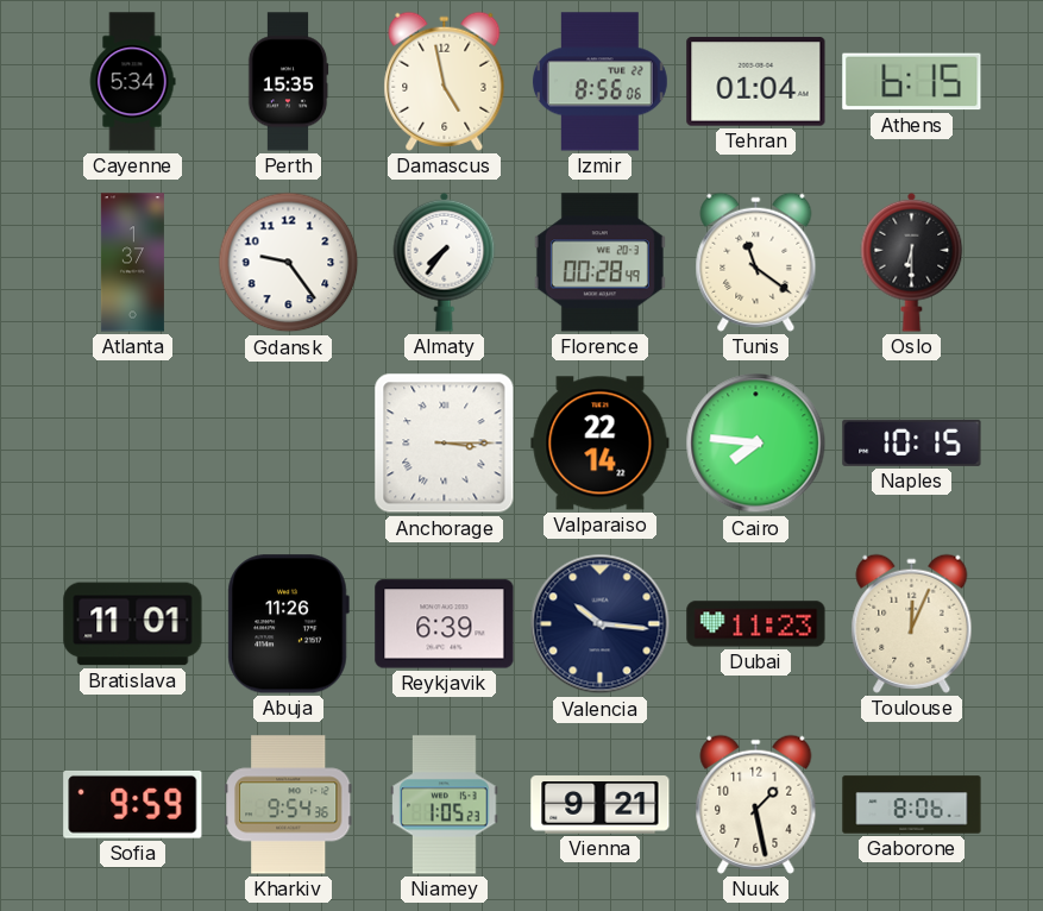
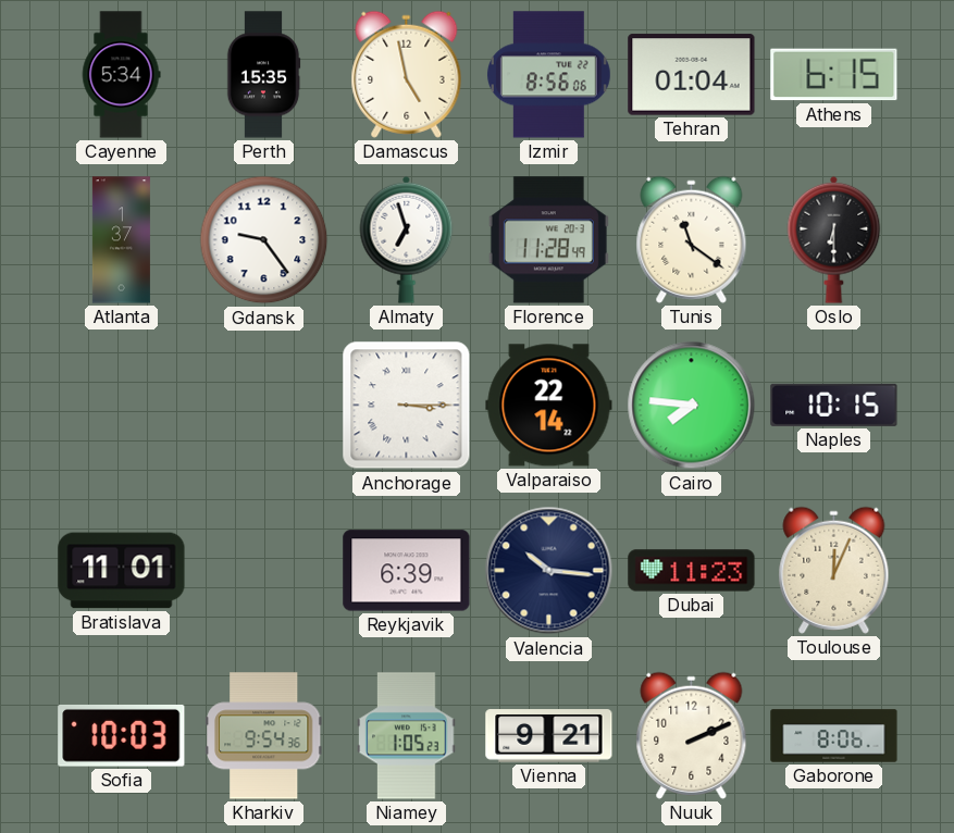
Almaty: 7:36 -> 6:57 (407, 239)
Florence: 00:28 -> 11:28 (548, 240)
Abuja: 11:26 -> none (288, 624)
Sofia: 9:59 -> 10:03 (122, 735)
Nuuk: 1:28 -> 2:11 (692, 735)
